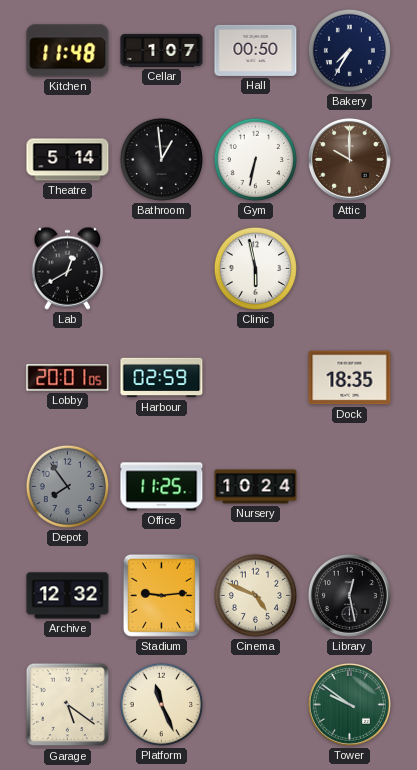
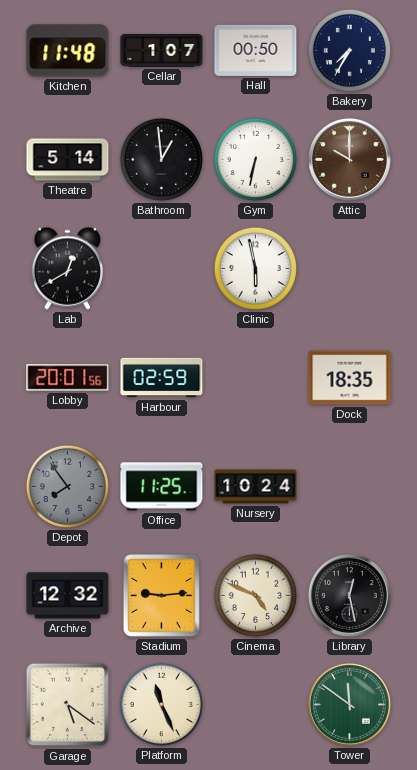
Lobby: 20:01:05 -> 20:01:56 (68, 378)
Tower: 9:51 -> 11:51 (349, 704)
